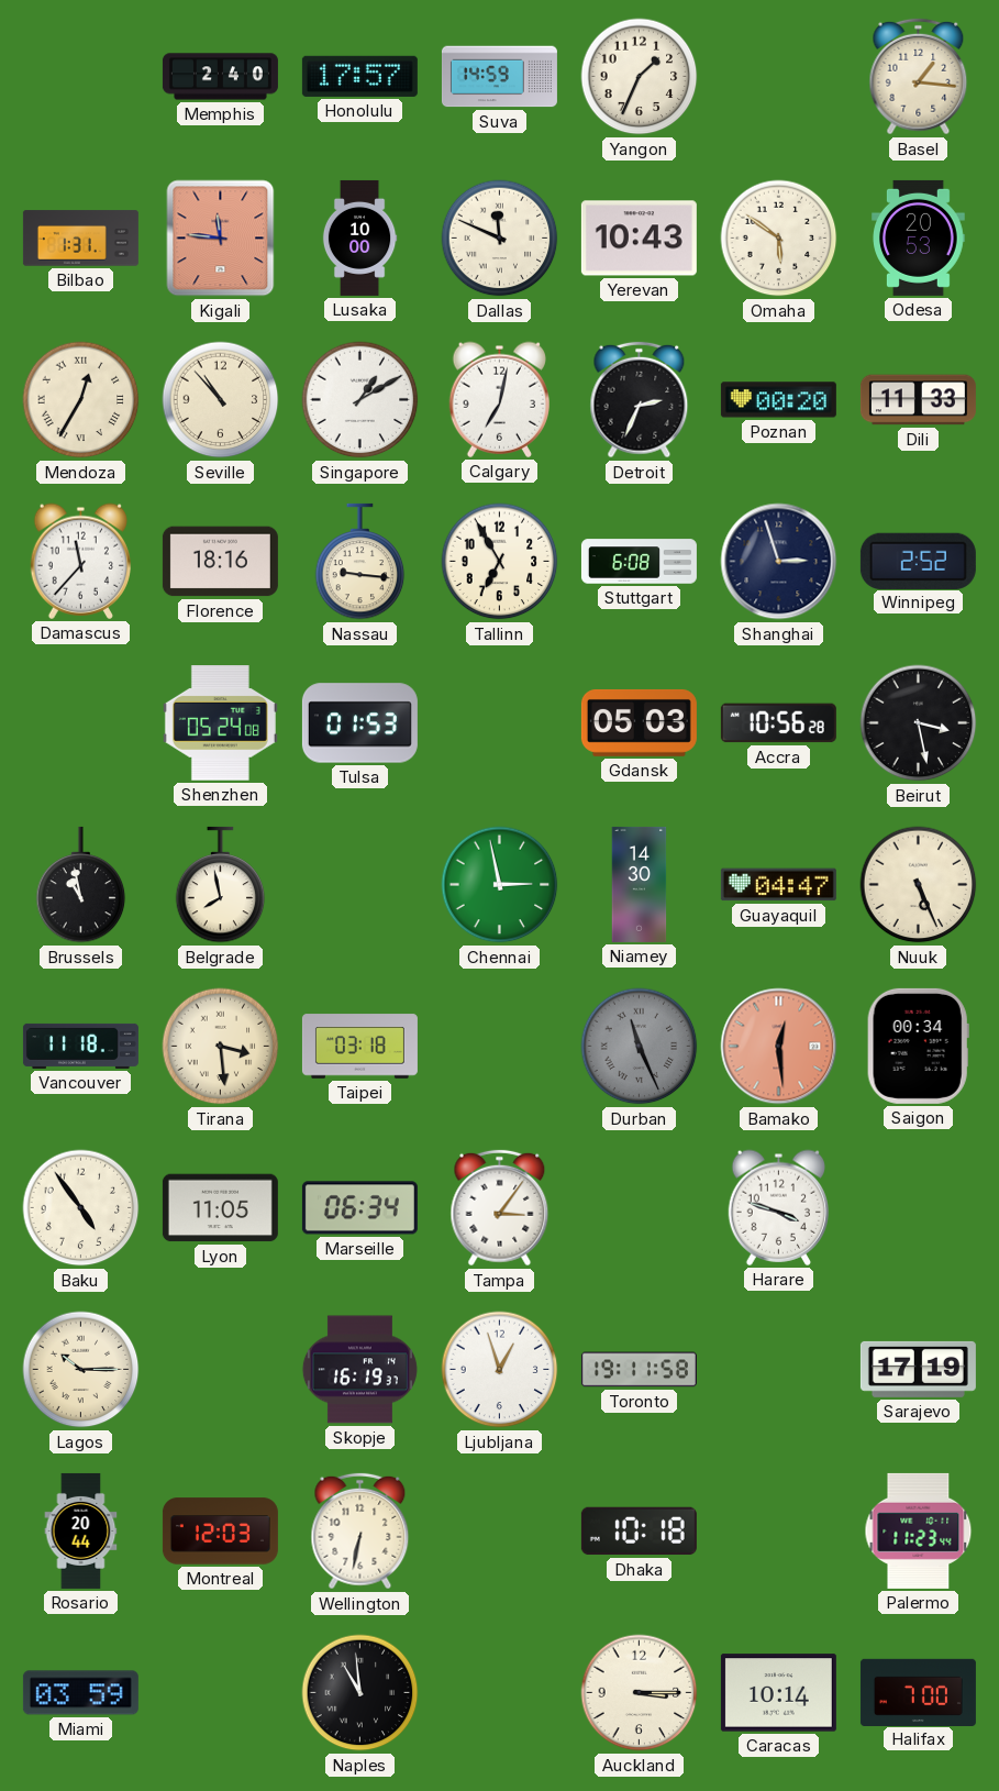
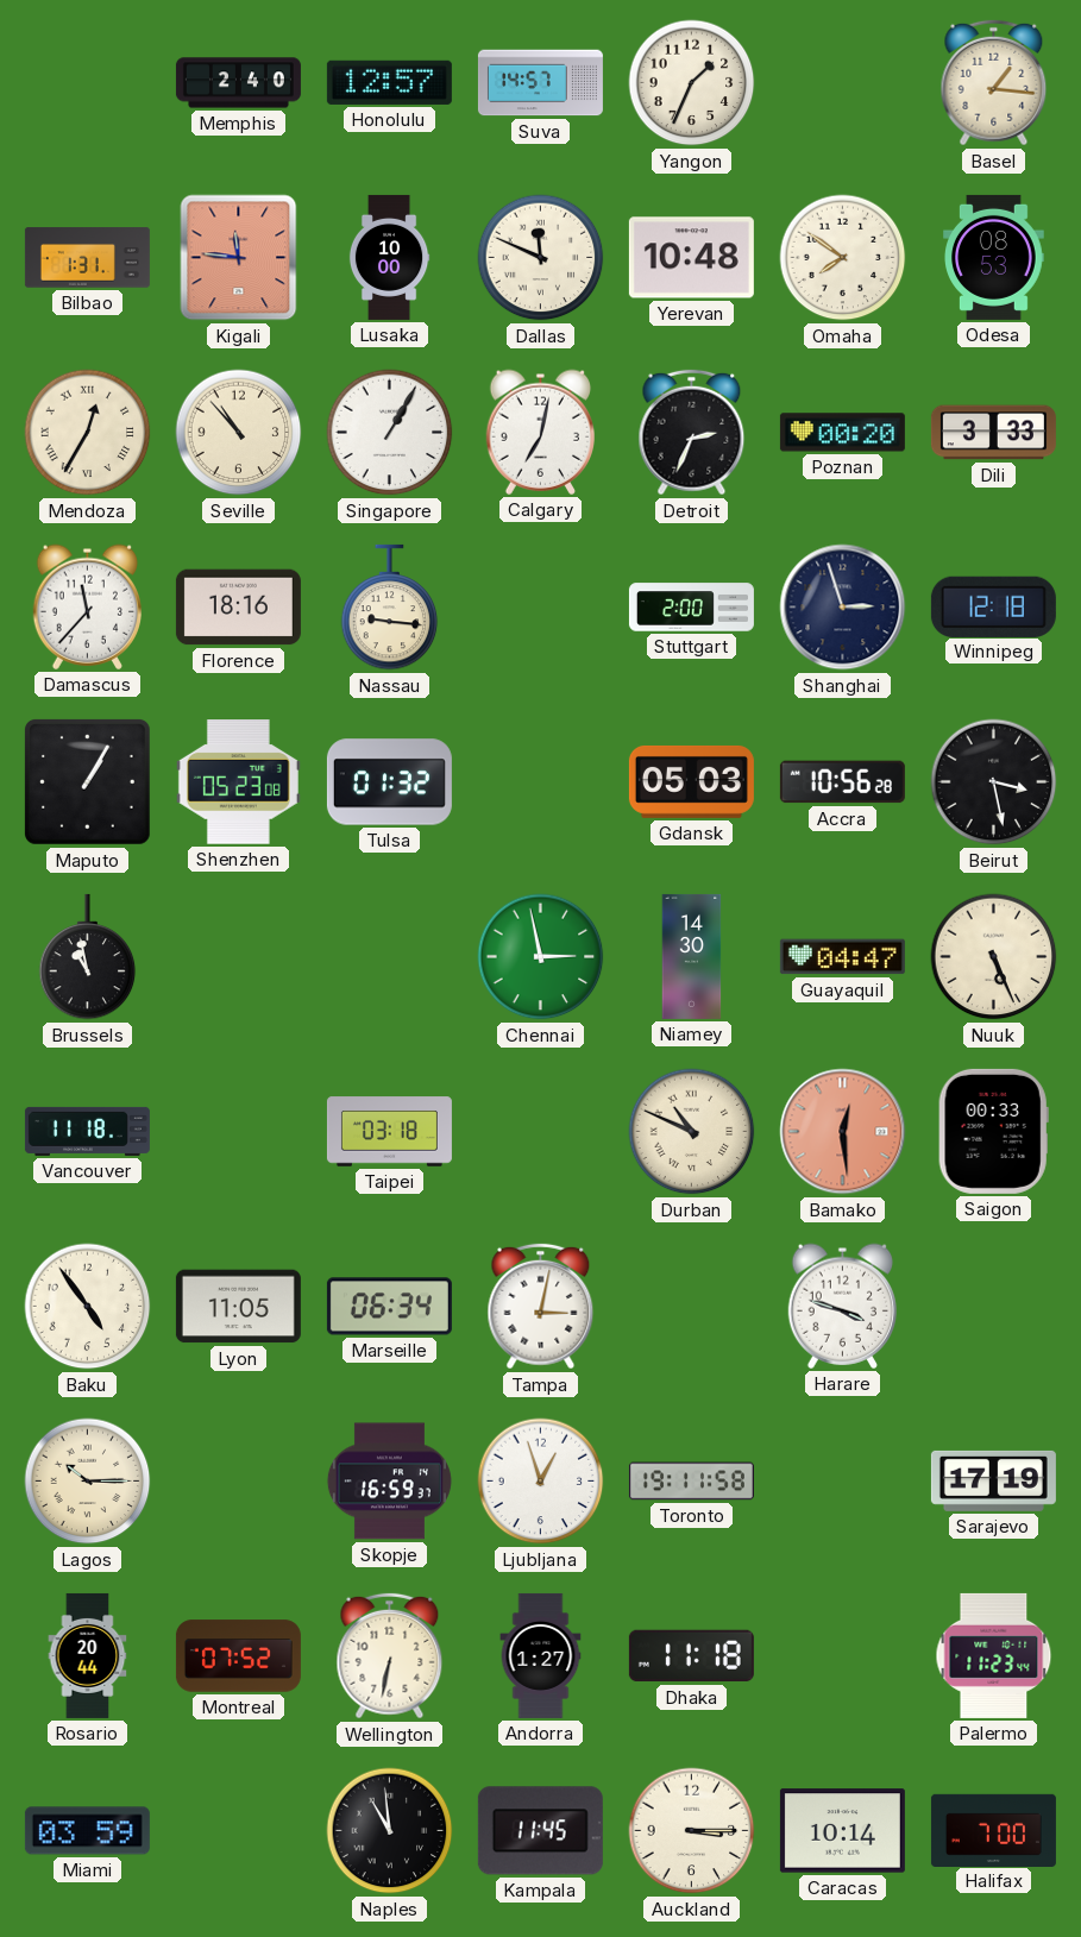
Honolulu: 17:57 -> 12:57 (389, 82)
Suva: 14:59 -> 14:57 (540, 83)
Yerevan: 10:43 -> 10:48 (691, 258)
Omaha: 5:51 -> 7:51 (843, 258)
Odesa: 20:53 -> 08:53 (994, 257)
Singapore: 1:10 -> 1:05 (390, 433)
Dili: 11:33 -> 3:33 (993, 433)
Tallinn: 6:55 -> none (500, 562)
Stuttgart: 6:08 -> 2:00 (691, 608)
Winnipeg: 2:52 -> 12:18 (993, 606)
Maputo: none -> 1:05 (88, 782)
Shenzhen: 05:24 -> 05:23 (238, 782)
Tulsa: 01:53 -> 01:32 (389, 782)
Belgrade: 7:58 -> none (221, 885)
Tirana: 3:29 -> none (221, 1047)
Durban: 11:26 -> 10:49 (692, 1132)
Durban dial: grey -> cream (692, 1132)
Saigon: 00:34 -> 00:33 (993, 1131)
Tampa: 3:06 -> 3:02 (541, 1307)
Skopje: 16:19 -> 16:59 (389, 1482)
Montreal: 12:03 -> 07:52 (238, 1656)
Andorra: none -> 1:27 (541, 1655)
Dhaka: 10:18 -> 11:18 (691, 1656)
Kampala: none -> 11:45 (540, 1831)
